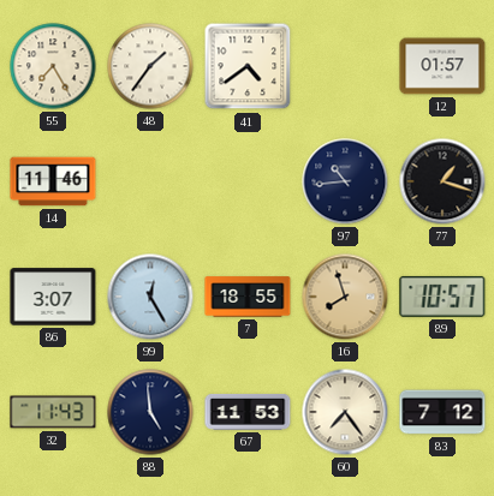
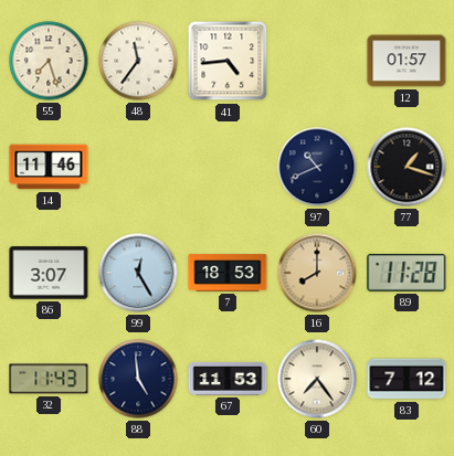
55: 7:25 -> 7:27 (49, 61)
48: 1:36 -> 11:36 (138, 61)
41: 4:39 -> 4:44 (228, 61)
97: 10:44 -> 10:41 (317, 167)
7: 18:55 -> 18:53 (228, 273)
16: 7:57 -> 8:00 (317, 273)
89: 10:57 -> 11:28 (407, 273)
